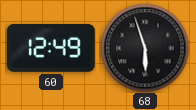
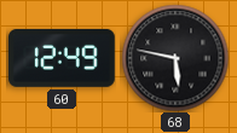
68: 5:57 -> 5:47 (175, 58)
